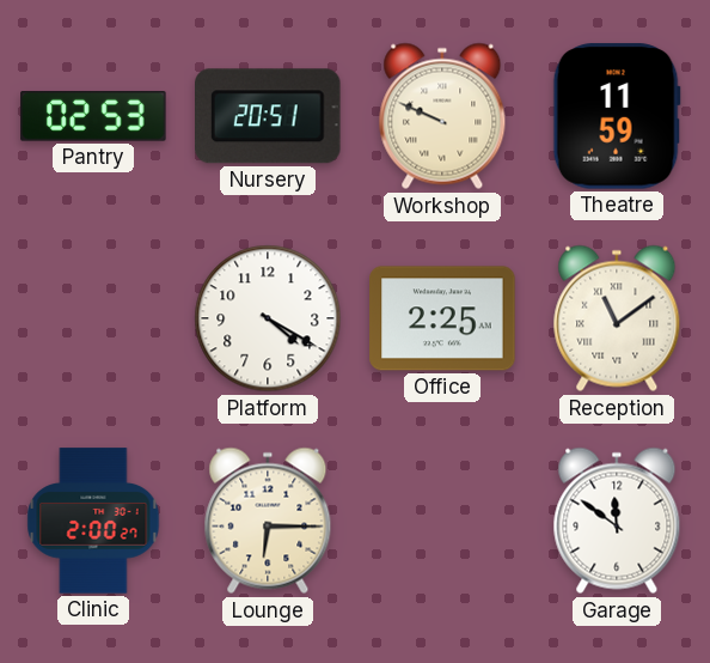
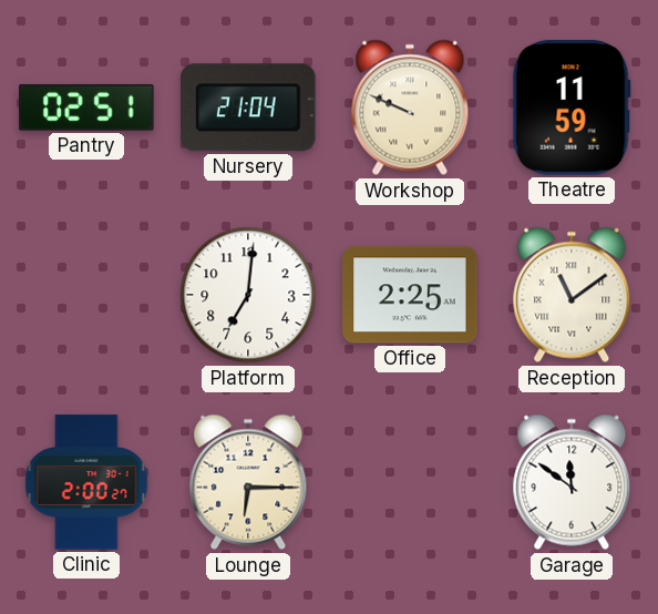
Pantry: 02:53 -> 02:51 (86, 109)
Nursery: 20:51 -> 21:04 (249, 108)
Platform: 4:20 -> 7:01 (248, 295)
